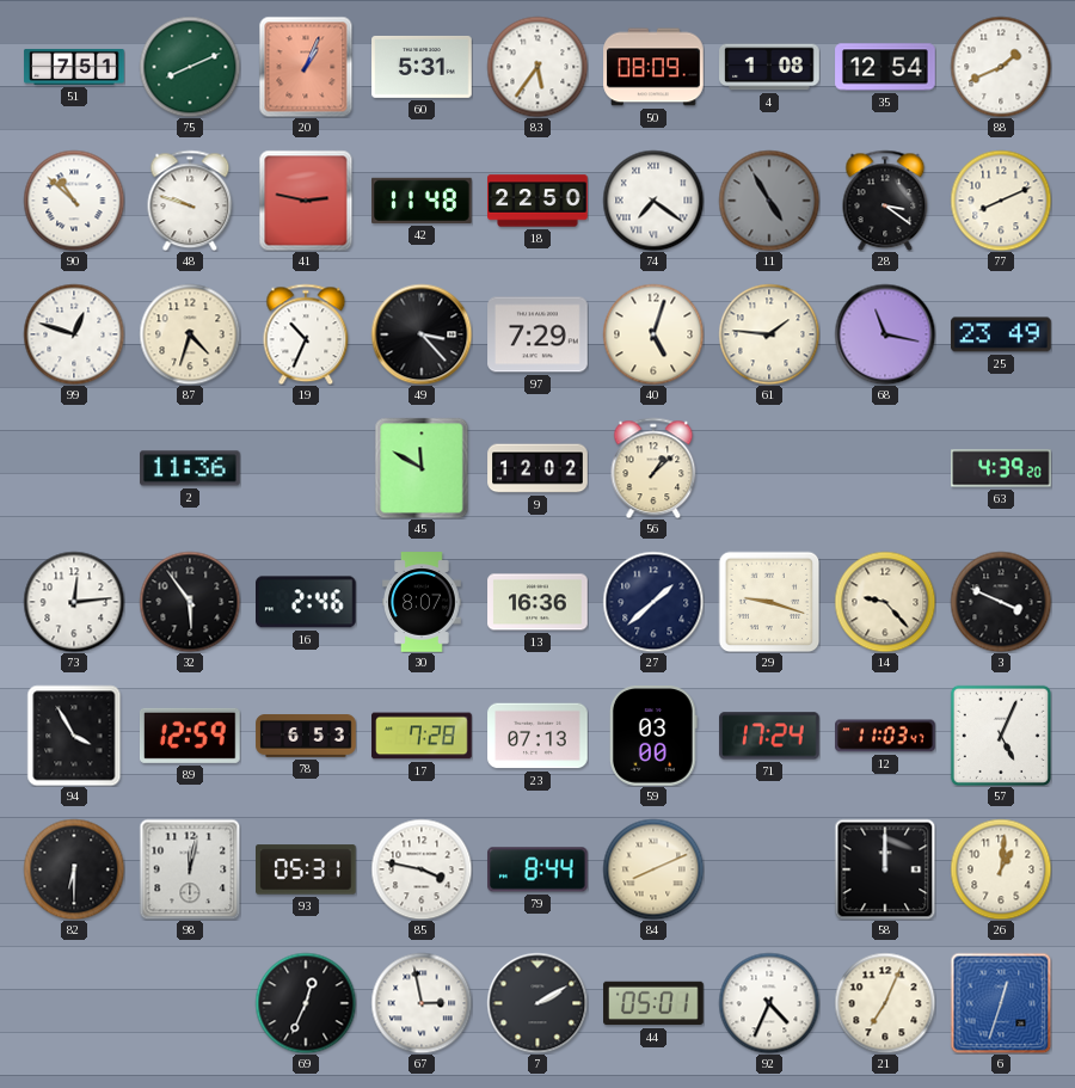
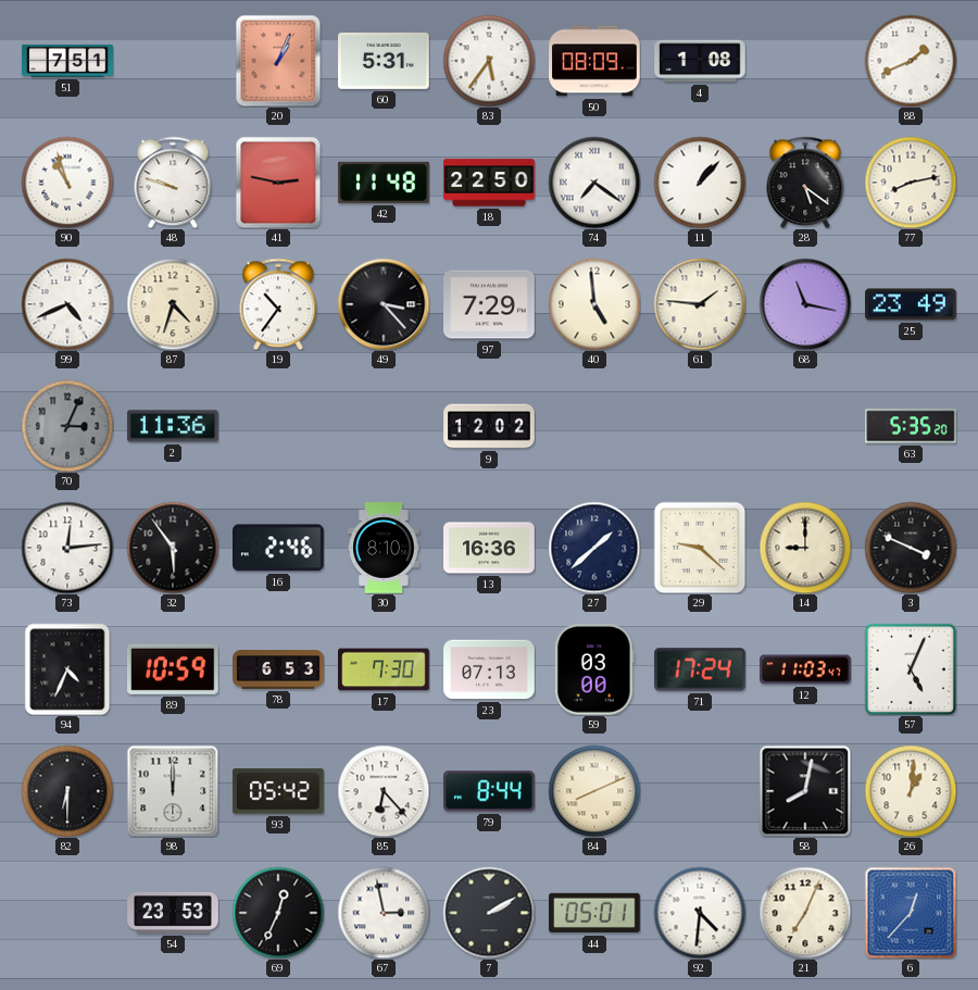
75: 8:11 -> none (190, 67)
35: 12:54 -> none (885, 67)
90: 10:52 -> 10:57 (67, 183)
11: 4:55 -> 1:07 (700, 183)
11 dial: grey -> white (700, 183)
28: 3:21 -> 5:21 (805, 183)
77: 8:11 -> 8:13 (911, 183)
99: 12:48 -> 4:41 (67, 304)
19: 10:34 -> 10:36 (278, 304)
40: 5:03 -> 4:59 (594, 304)
70: none -> 3:04 (67, 426)
45: 11:50 -> none (422, 468)
56: 1:08 -> none (653, 468)
63: 4:39 -> 5:35 (911, 426)
30: 8:07 -> 8:10 (384, 548)
29: 9:18 -> 9:22 (700, 548)
14: 9:23 -> 9:00 (805, 548)
94: 3:55 -> 4:34 (67, 669)
89: 12:59 -> 10:59 (173, 669)
17: 7:28 -> 7:30 (384, 669)
98: 12:02 -> 12:00 (173, 791)
93: 05:31 -> 05:42 (279, 791)
85: 3:47 -> 6:23 (384, 791)
58: 12:00 -> 8:02 (805, 791)
54: none -> 23:53 (173, 913)
92: 4:34 -> 4:31 (700, 913)
6: 12:33 -> 12:37 (911, 913)
